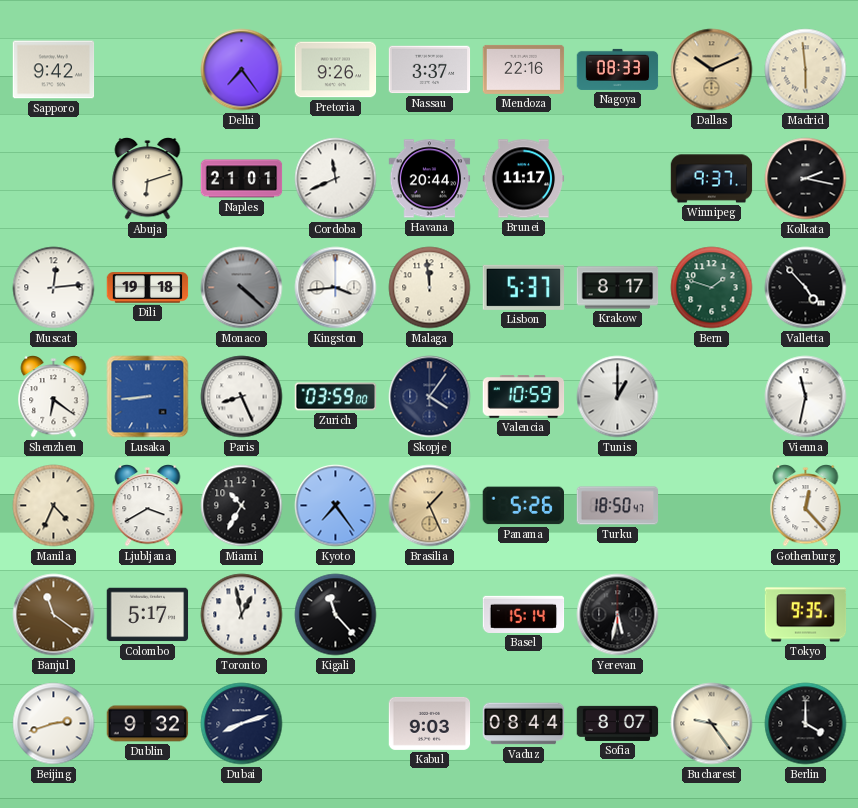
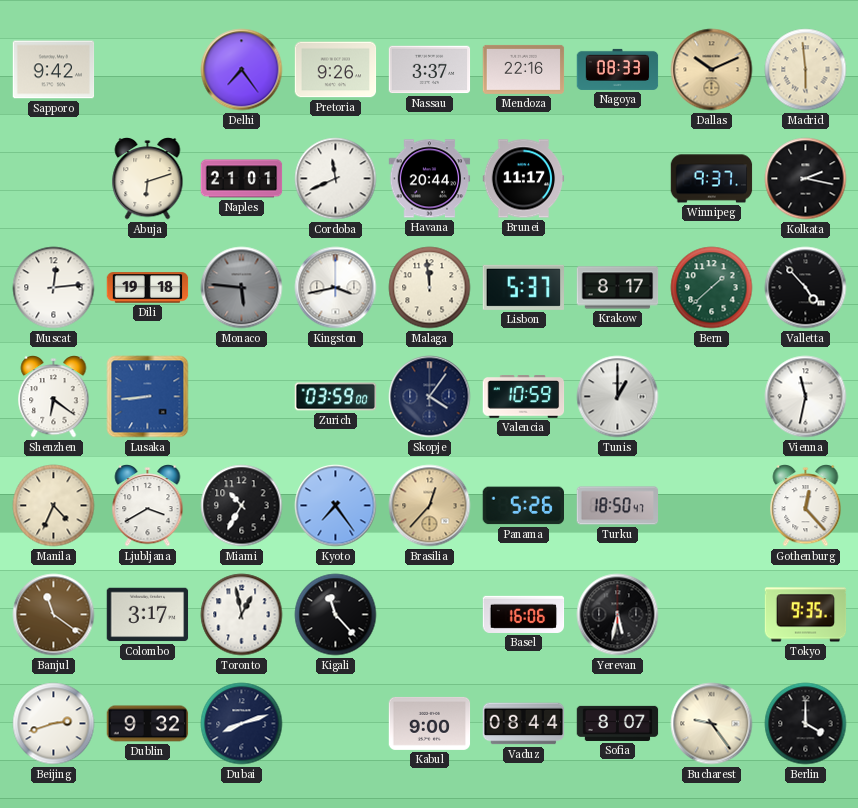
Monaco: 4:22 -> 5:46 (242, 288)
Kingston: 3:44 -> 3:43 (336, 288)
Bern: 1:48 -> 1:38 (712, 288)
Paris: 8:26 -> none (242, 397)
Brasilia: 1:26 -> 12:37 (430, 506)
Colombo: 5:17 -> 3:17 (148, 615)
Basel: 15:14 -> 16:06 (524, 614)
Kabul: 9:03 -> 9:00 (430, 723)
